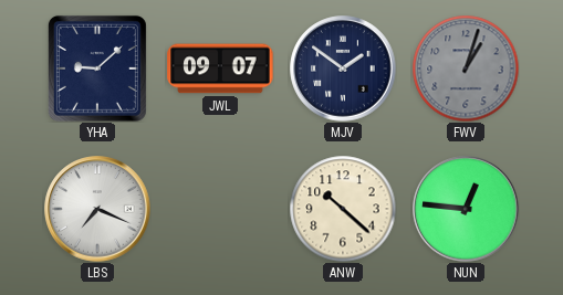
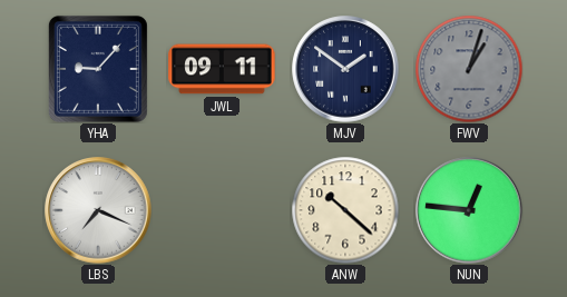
YHA: 9:08 -> 9:07 (98, 69)
JWL: 09:07 -> 09:11 (222, 69)
